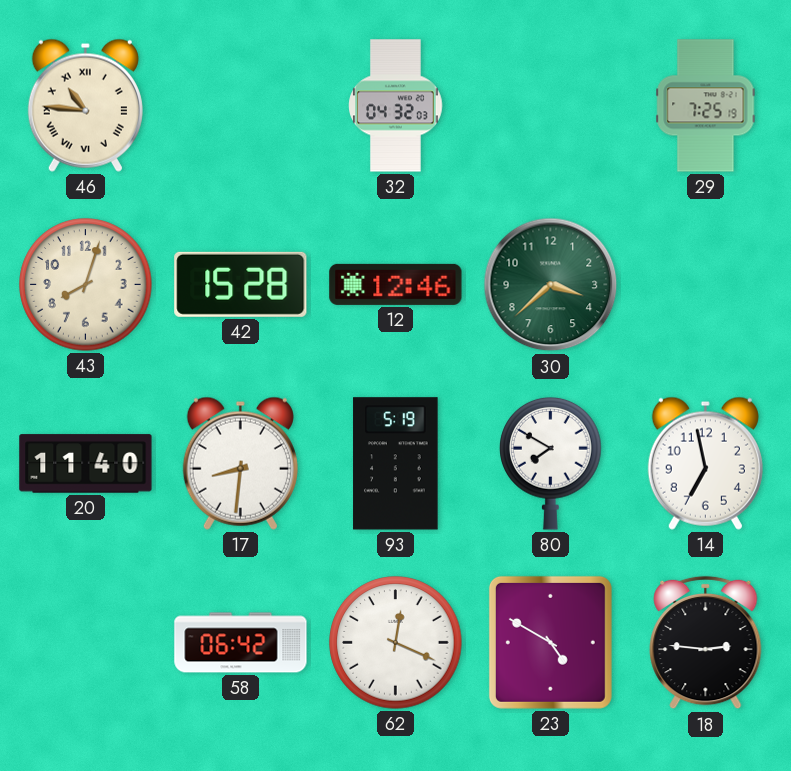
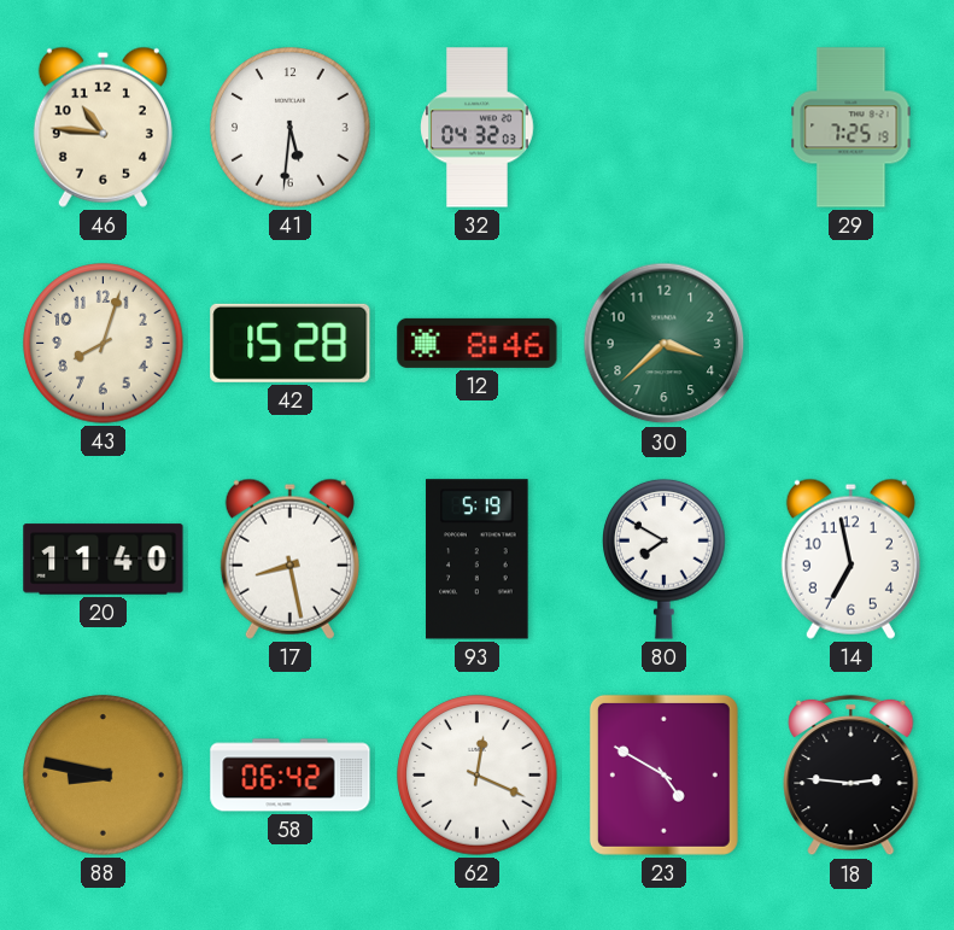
46 numerals: Roman -> Arabic (103, 127)
41: none -> 5:31 (291, 128)
12: 12:46 -> 8:46 (478, 343)
17: 8:31 -> 8:28 (289, 558)
88: none -> 8:47 (104, 776)
